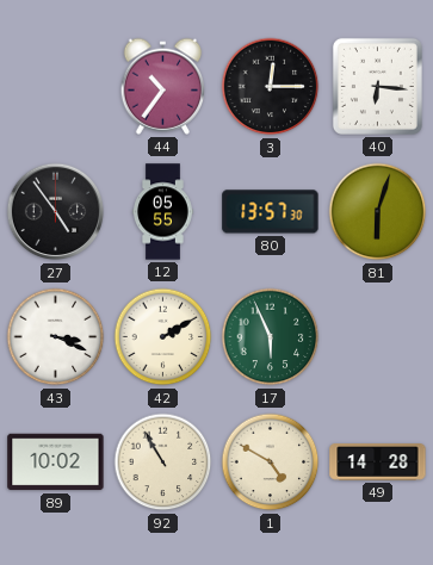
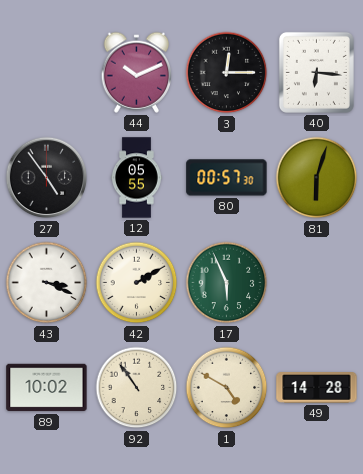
44: 10:36 -> 10:11 (137, 72)
80: 13:57 -> 00:57 (227, 178)
92: 10:55 -> 10:54 (137, 388)
